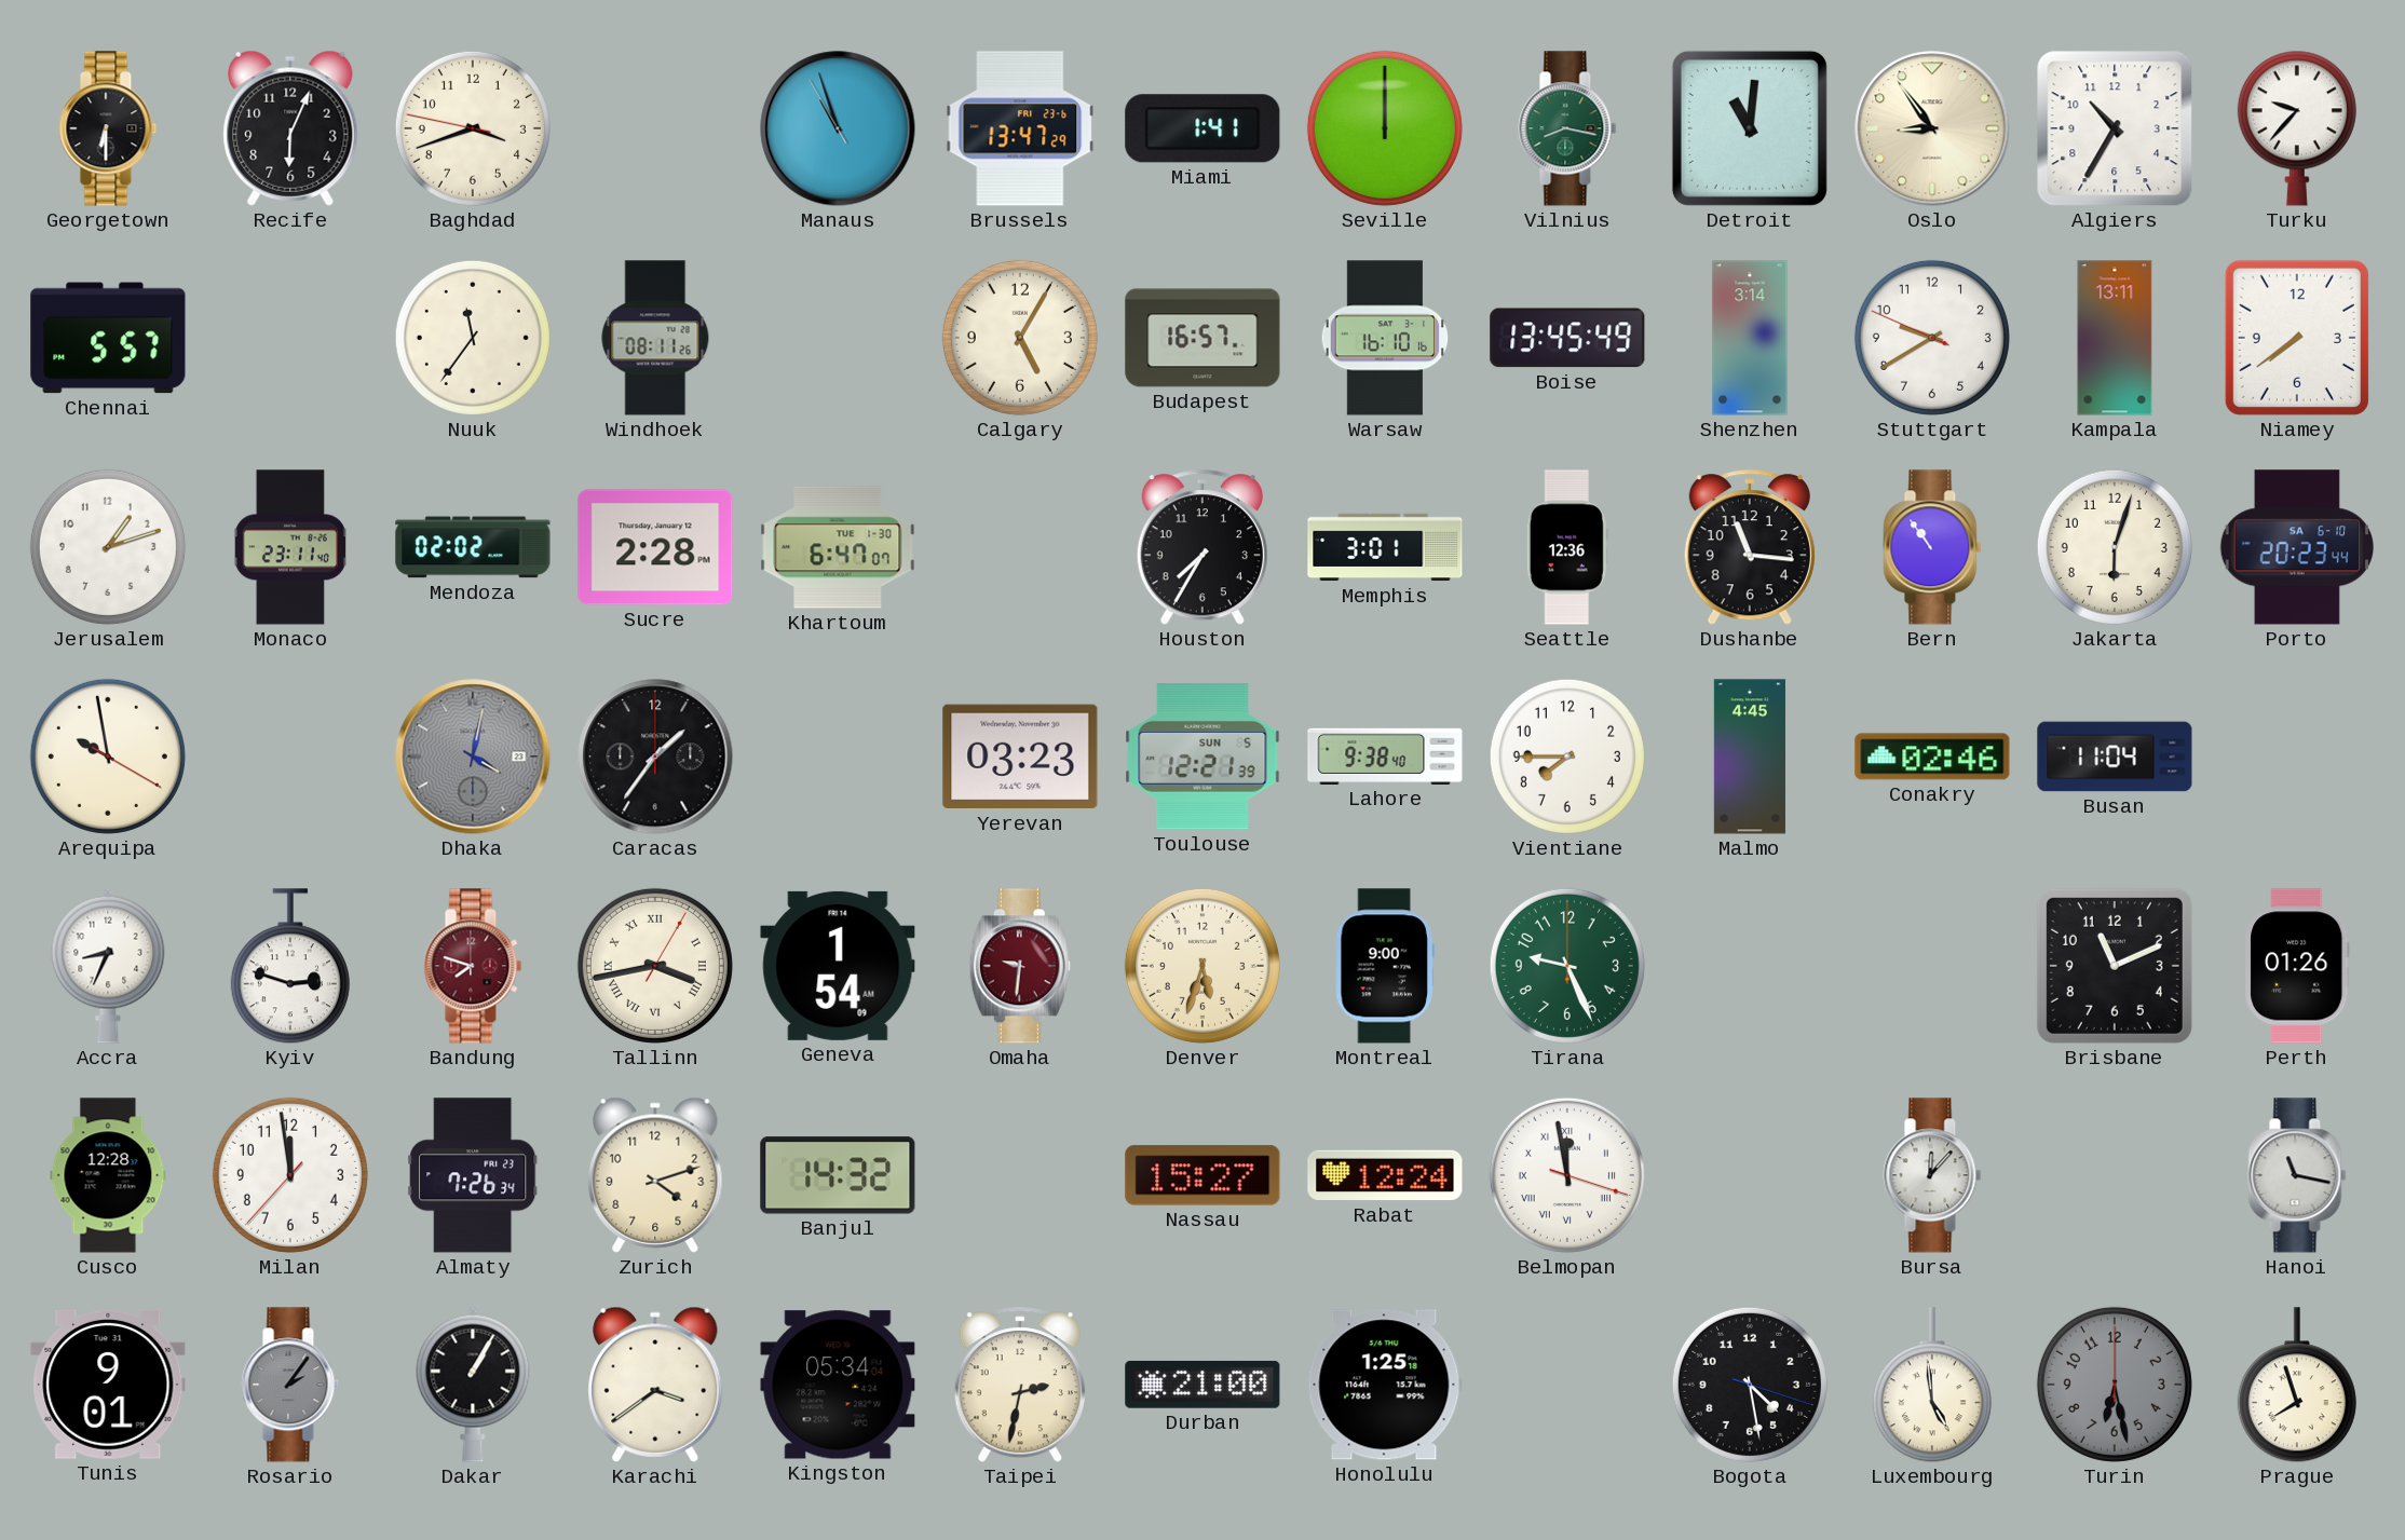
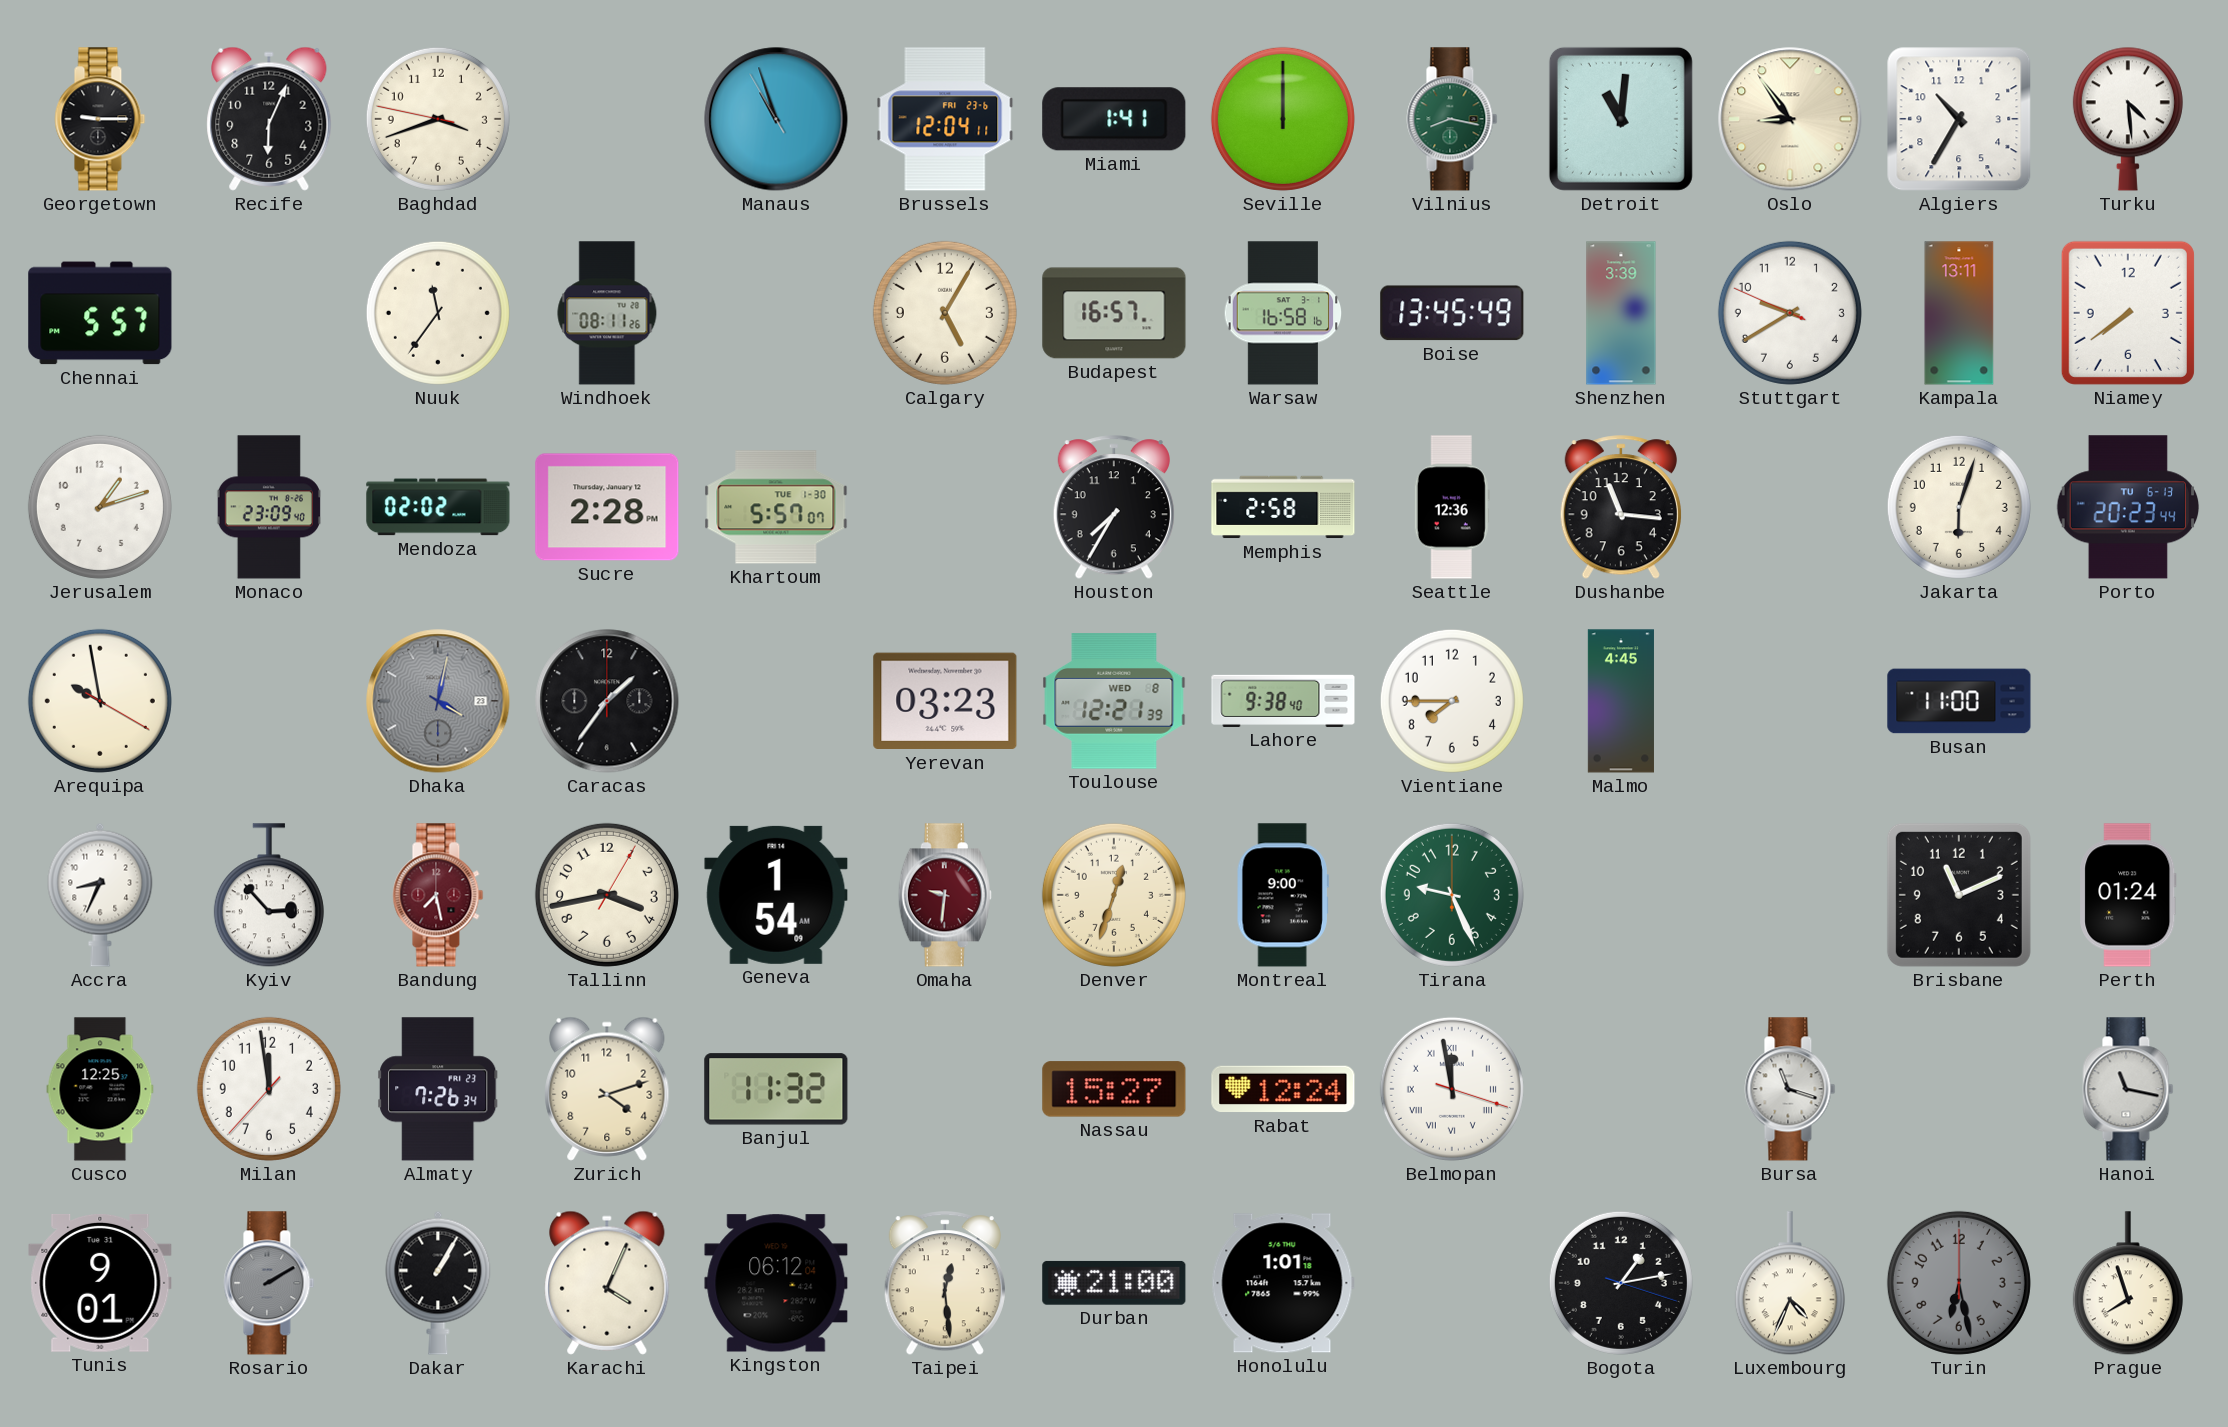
Georgetown: 6:30 -> 9:15 (100, 119)
Brussels: 13:47 -> 12:04 (945, 119)
Turku: 9:37 -> 4:29 (2128, 119)
Warsaw: 16:10 -> 16:58 (1283, 313)
Shenzhen: 3:14 -> 3:39 (1621, 313)
Monaco: 23:11 -> 23:09 (269, 507)
Khartoum: 6:47 -> 5:57 (776, 507)
Memphis: 3:01 -> 2:58 (1283, 507)
Bern: 10:54 -> none (1932, 547)
Porto date: SA 6-10 -> TU 6-13 (2128, 507)
Toulouse date: SUN 5 -> WED 8 (1114, 701)
Conakry: 02:46 -> none (1932, 757)
Busan: 11:04 -> 11:00 (1959, 701)
Kyiv: 2:48 -> 2:53 (269, 896)
Bandung: 7:48 -> 7:28 (438, 895)
Tallinn numerals: Roman -> Arabic (607, 895)
Denver: 5:33 -> 12:33 (1114, 895)
Perth: 01:26 -> 01:24 (2128, 895)
Cusco: 12:28 -> 12:25 (100, 1089)
Banjul: 14:32 -> 11:32 (776, 1089)
Bursa: 12:07 -> 11:18 (1790, 1089)
Rosario: 2:06 -> 2:10 (269, 1283)
Karachi: 3:39 -> 4:04 (607, 1283)
Kingston: 05:34 -> 06:12 (776, 1283)
Taipei: 2:32 -> 12:29 (945, 1284)
Honolulu: 1:25 -> 1:01 (1283, 1283)
Bogota: 4:28 -> 1:13 (1621, 1283)
Luxembourg: 4:59 -> 4:34 (1790, 1284)
